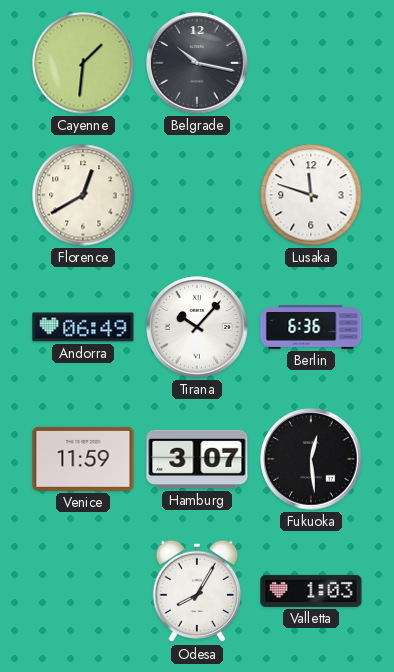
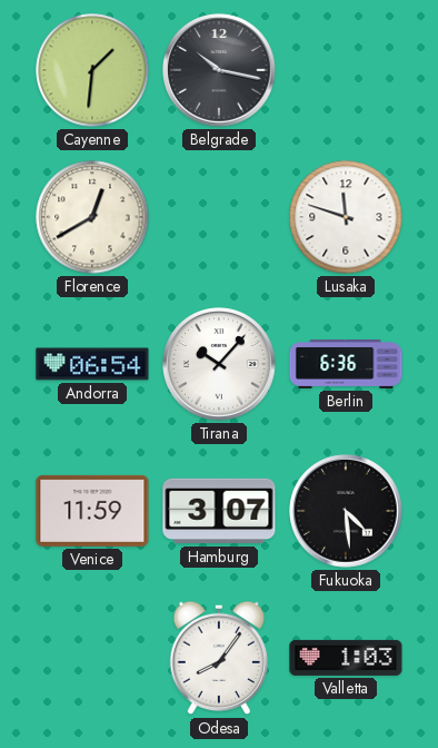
Andorra: 06:49 -> 06:54 (92, 364)
Fukuoka: 12:29 -> 4:29 (346, 511)
Odesa: 8:05 -> 8:06 (219, 658)
